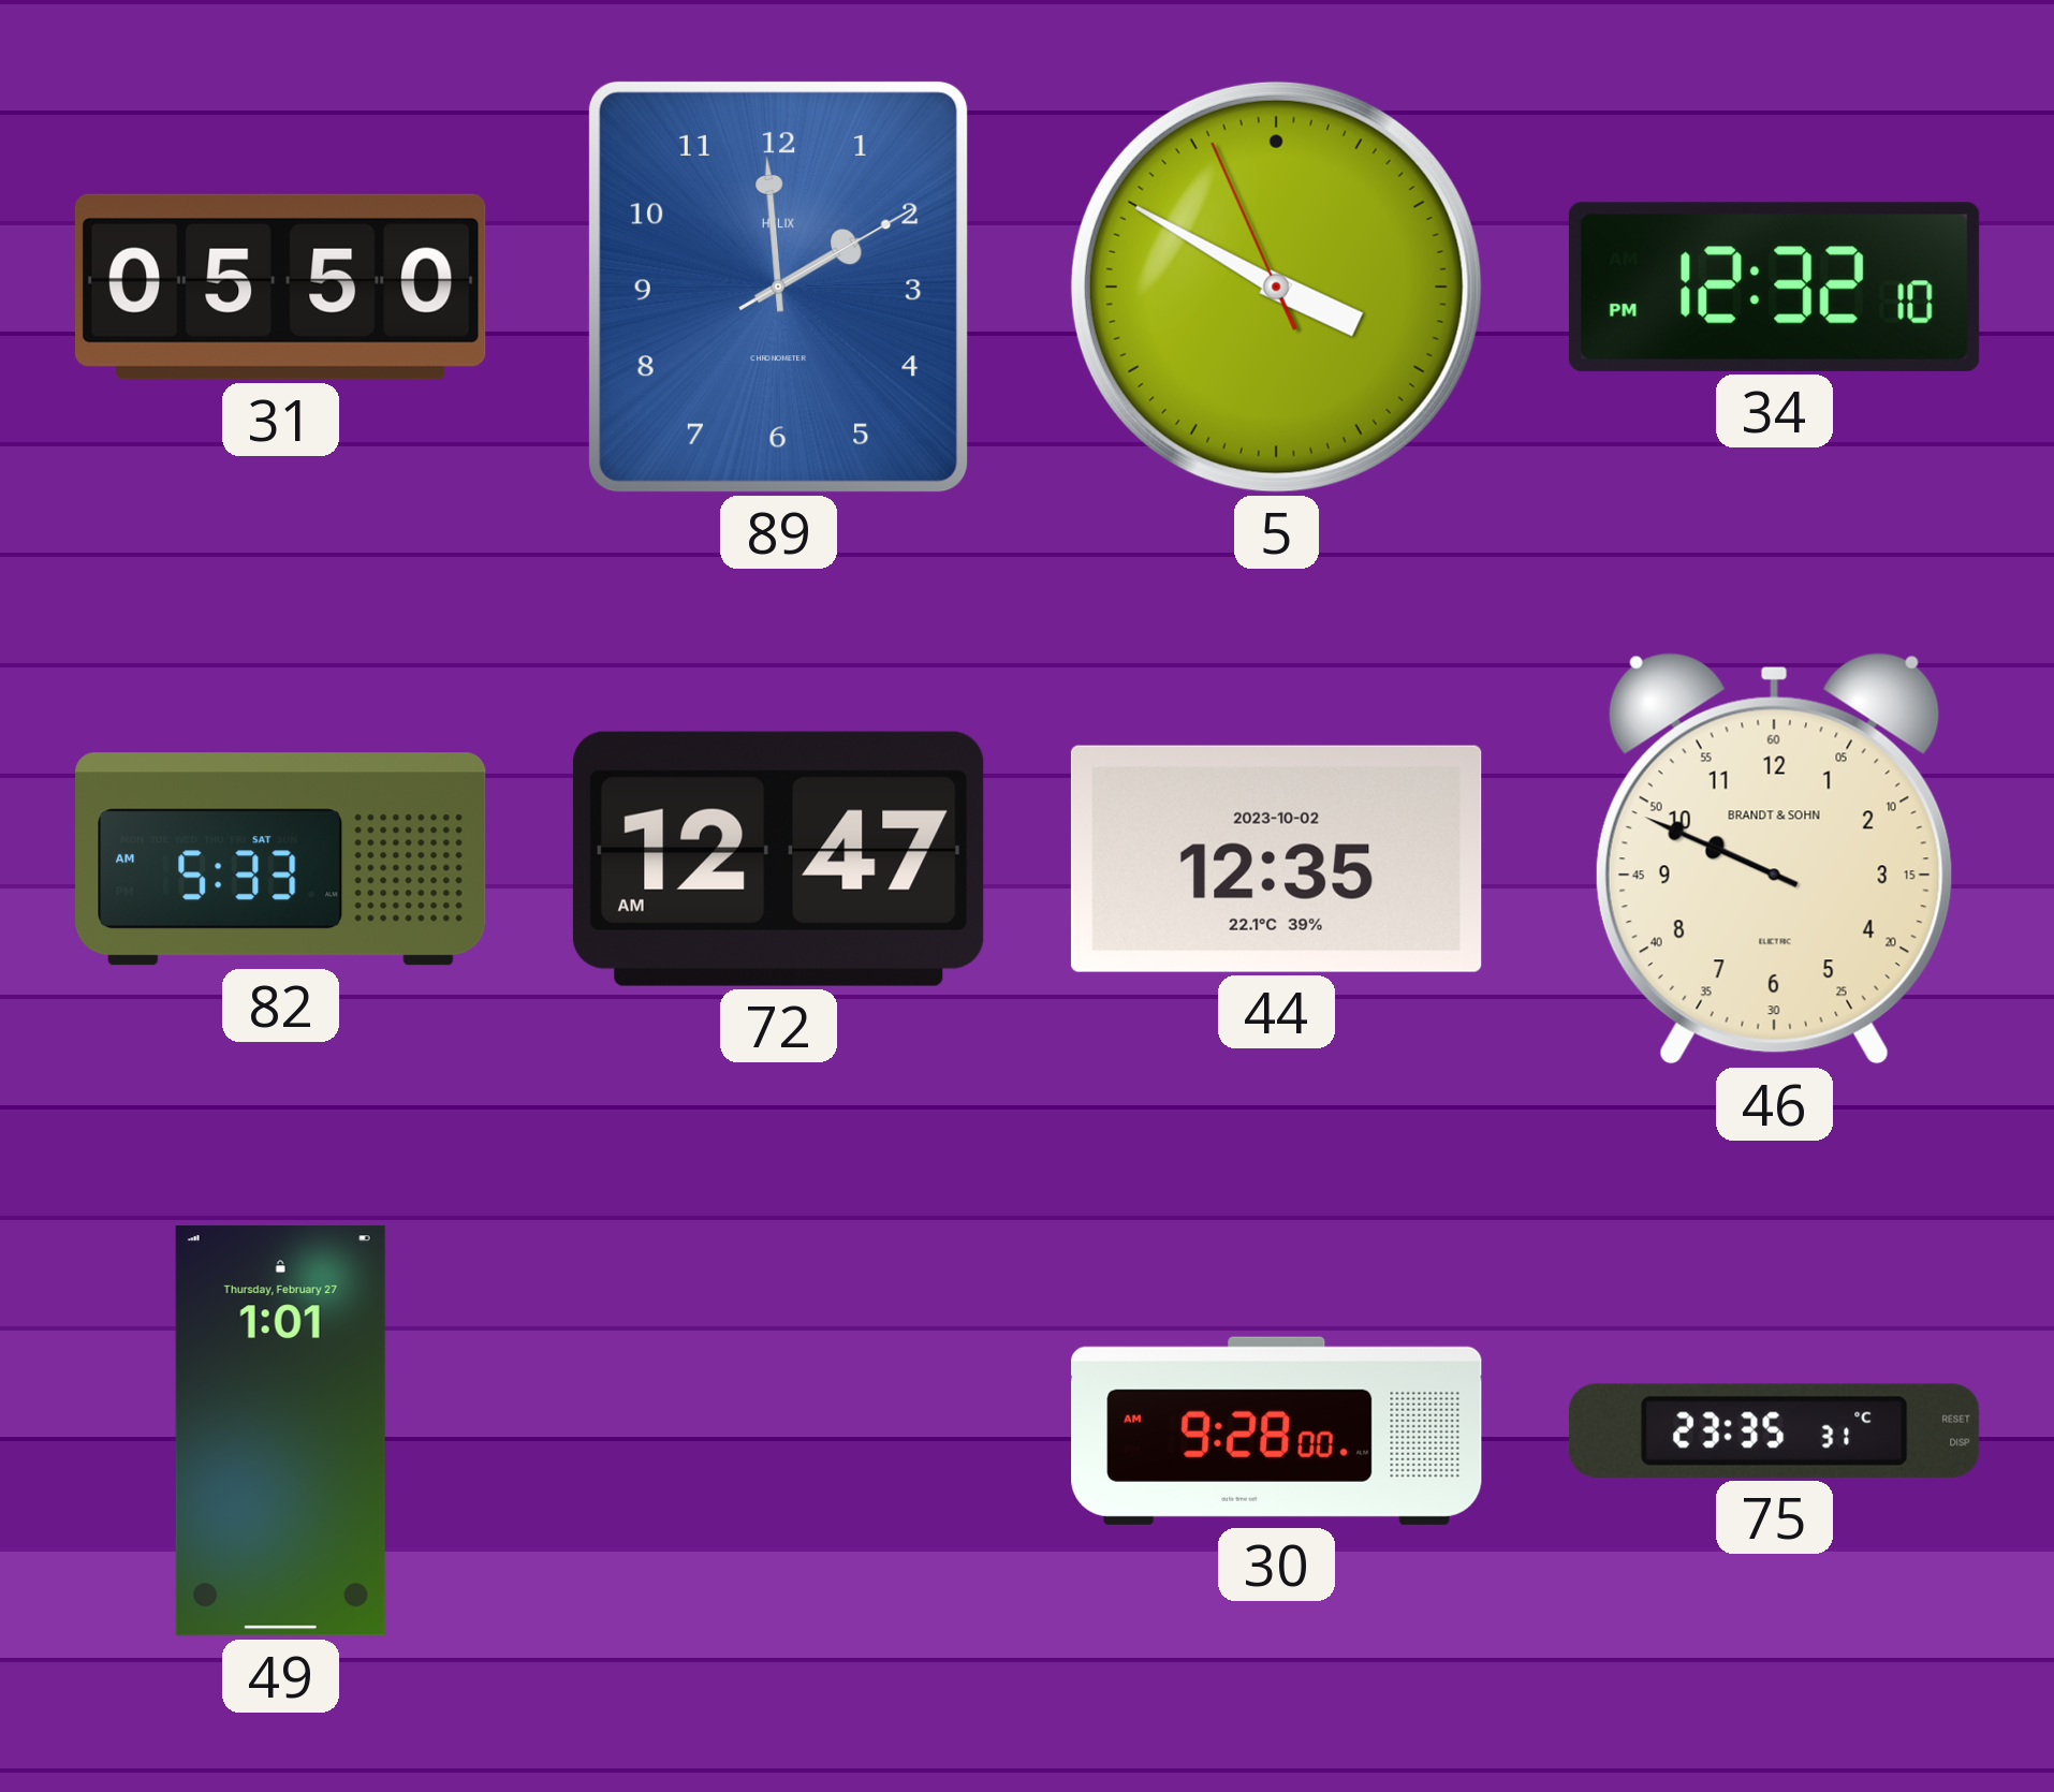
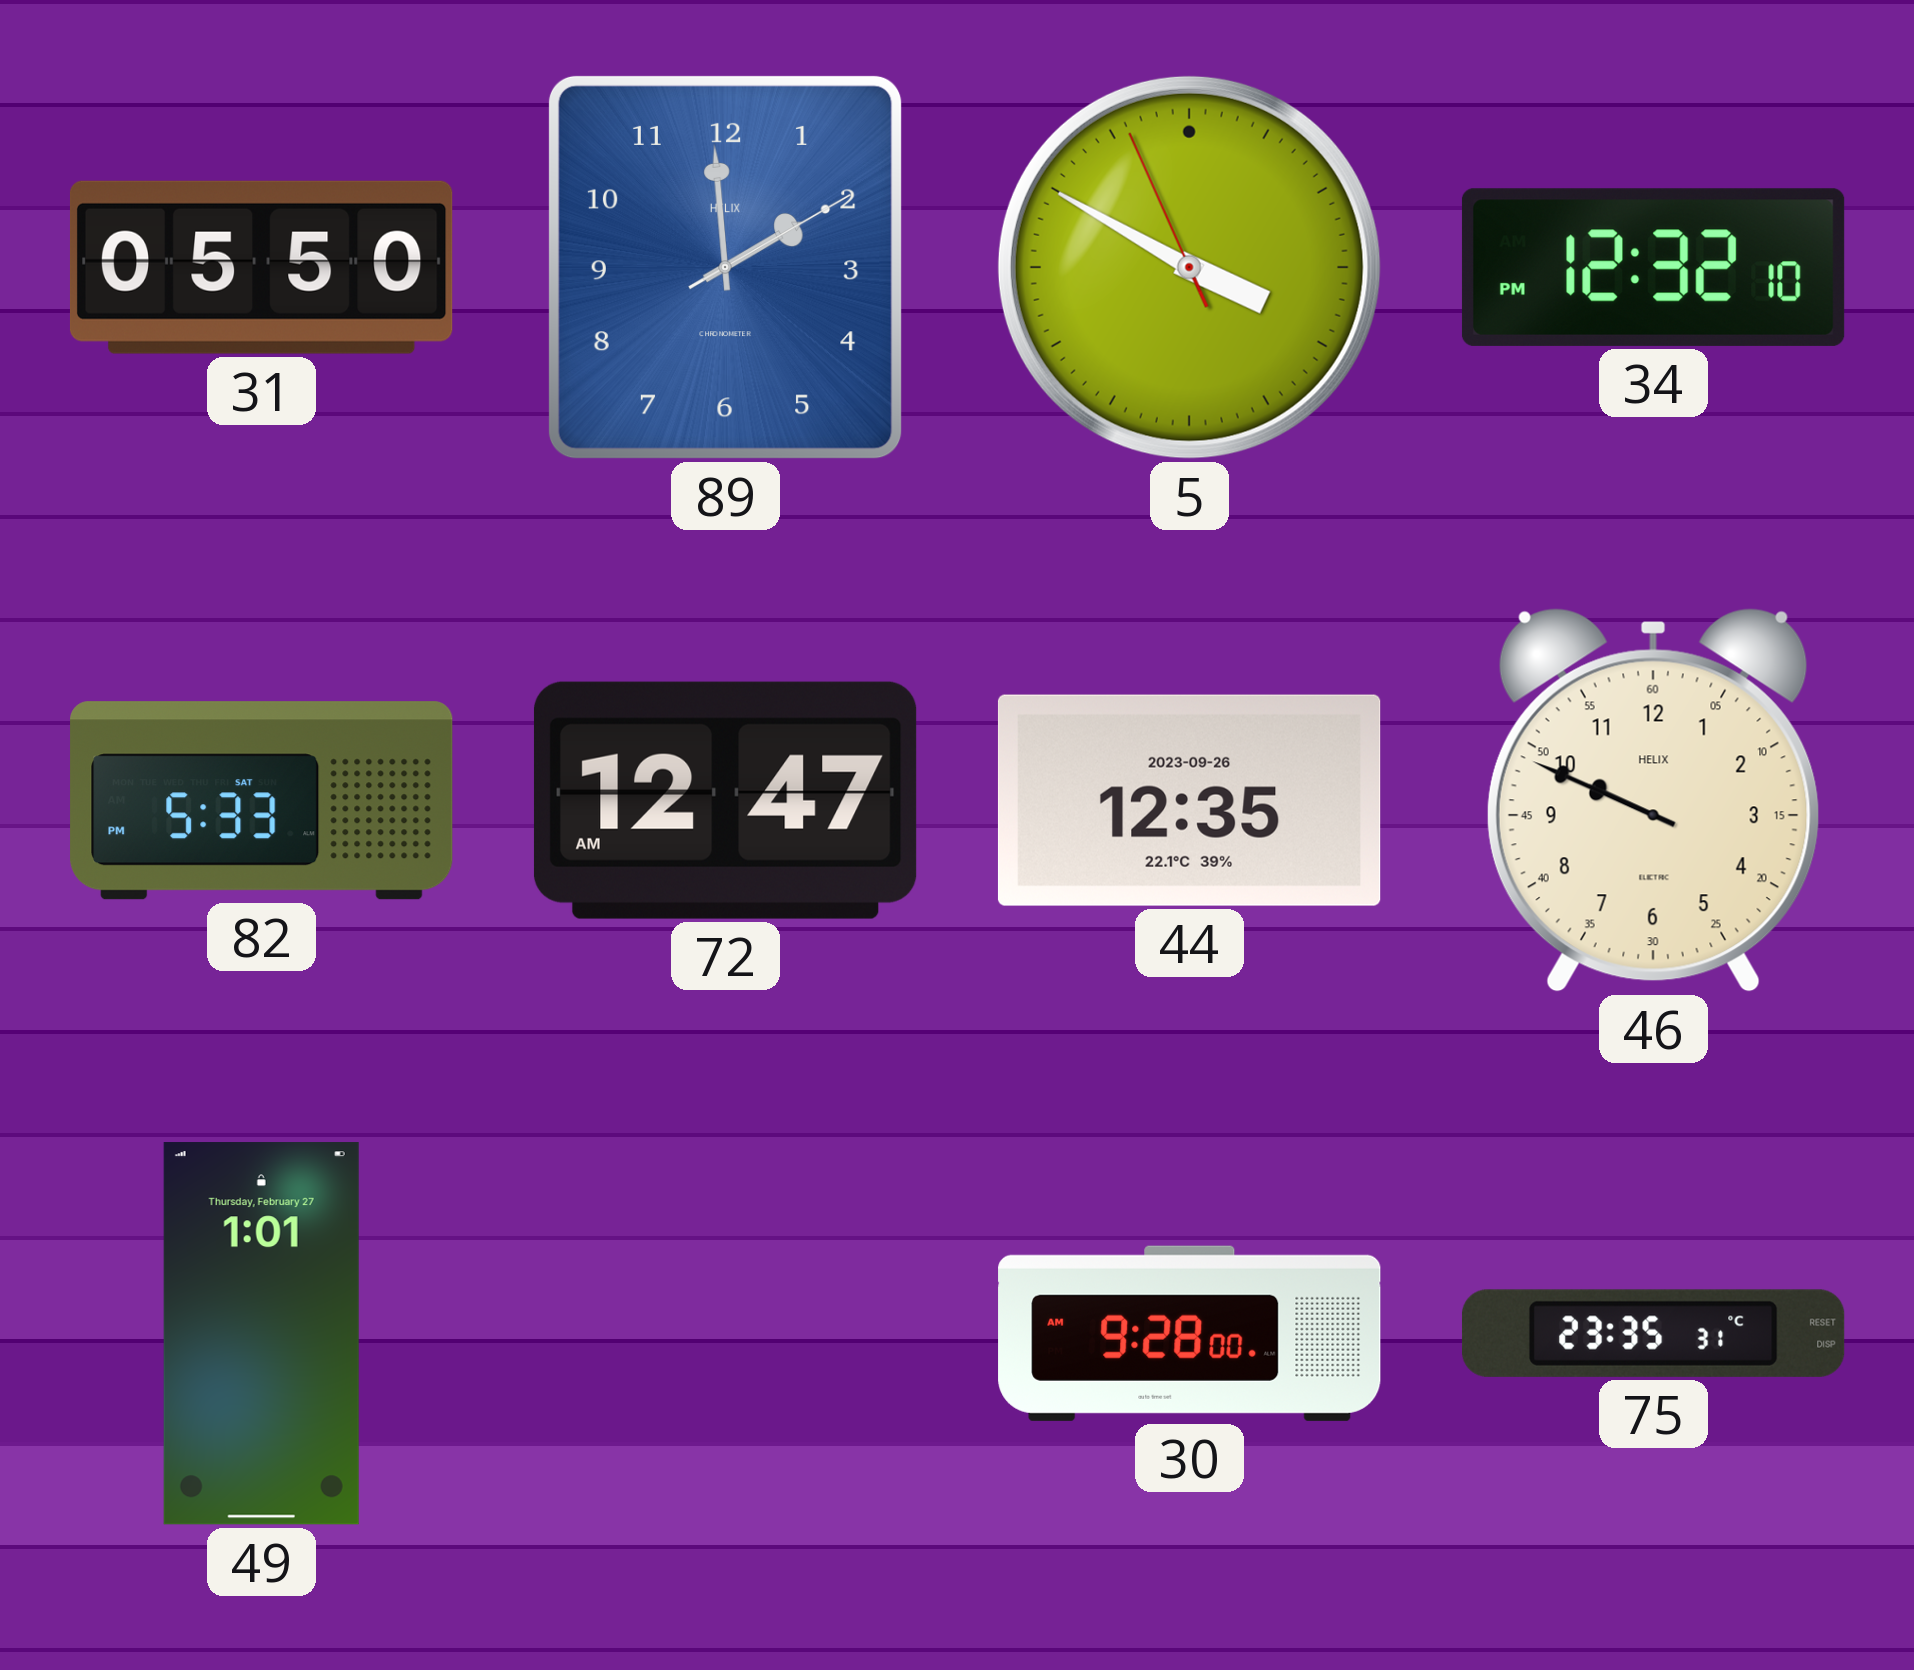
82: 5:33 AM -> 5:33 PM (262, 801)
44 date: 2023-10-02 -> 2023-09-26 (1189, 800)
46 brand: BRANDT & SOHN -> HELIX (1653, 800)
